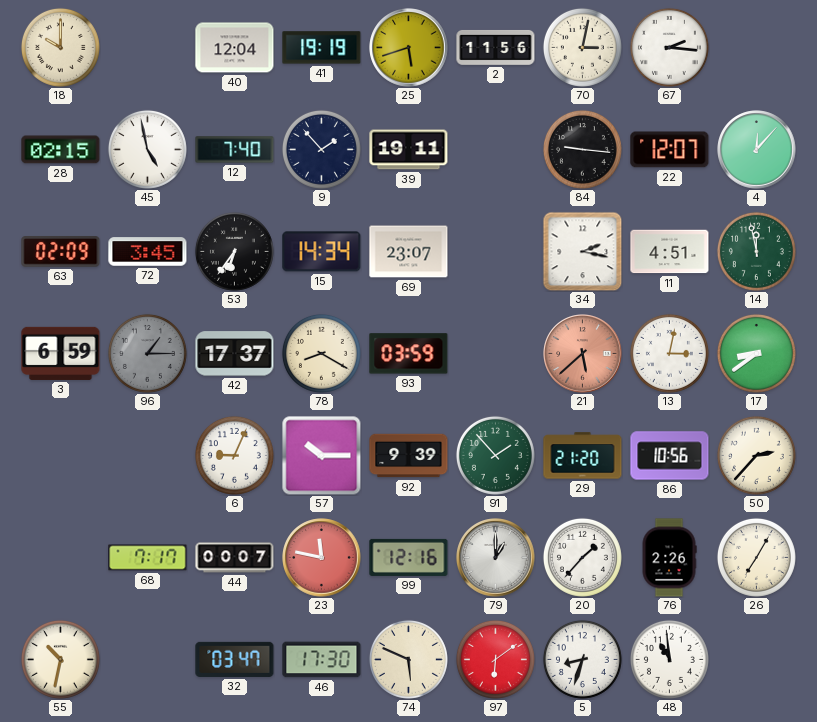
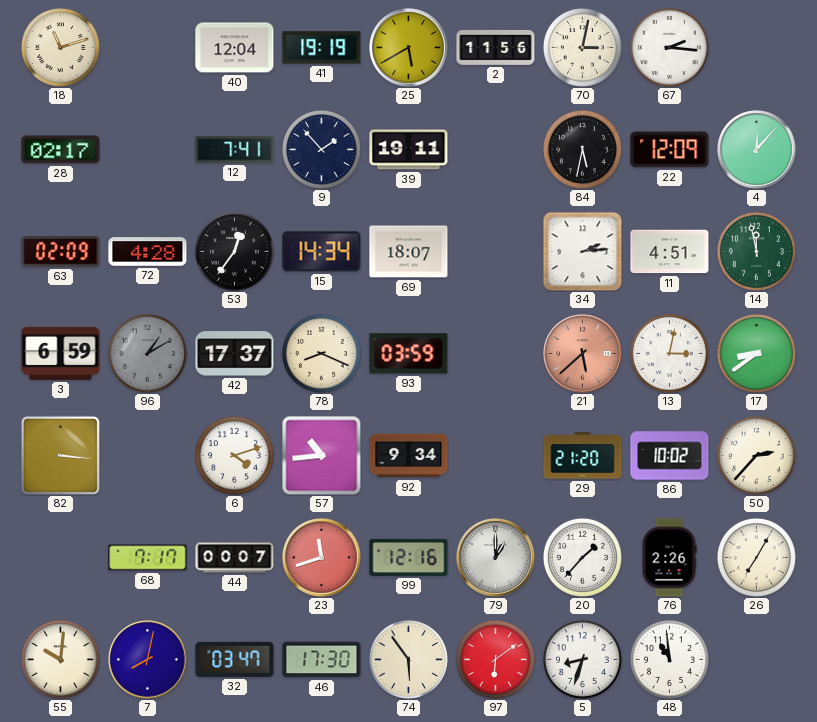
18: 10:00 -> 11:12 (60, 47)
25: 5:42 -> 5:40 (409, 48)
28: 02:15 -> 02:17 (61, 150)
45: 4:58 -> none (147, 149)
12: 7:40 -> 7:41 (235, 150)
84: 9:16 -> 5:32 (582, 149)
22: 12:07 -> 12:09 (670, 150)
72: 3:45 -> 4:28 (148, 252)
53: 6:36 -> 12:36 (234, 251)
69: 23:07 -> 18:07 (409, 252)
34: 2:17 -> 2:14 (582, 251)
96: 1:15 -> 1:10 (147, 353)
78: 8:20 -> 8:19 (321, 353)
82: none -> 3:16 (60, 455)
6: 9:04 -> 4:12 (234, 455)
57: 10:15 -> 10:44 (322, 456)
92: 9:39 -> 9:34 (409, 456)
91: 1:53 -> none (495, 455)
86: 10:56 -> 10:02 (670, 456)
23: 11:47 -> 11:42 (322, 558)
55: 10:32 -> 10:01 (60, 659)
7: none -> 8:02 (148, 660)
74: 5:49 -> 5:54 (408, 659)
